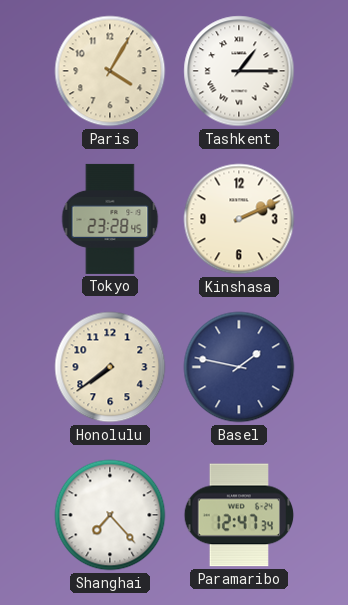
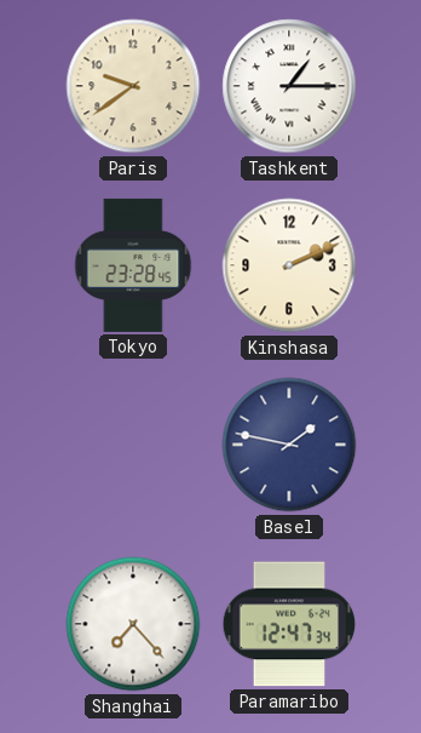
Paris: 4:05 -> 9:39 (133, 86)
Honolulu: 7:39 -> none (110, 367)
